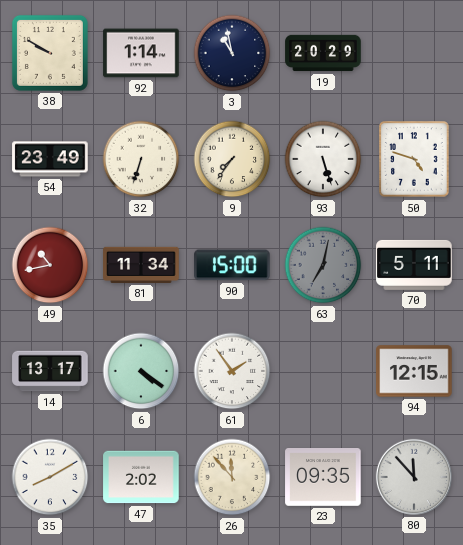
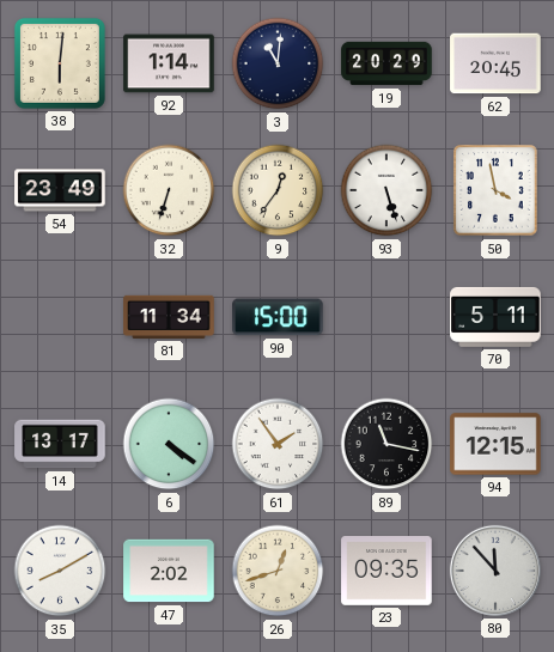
38: 9:50 -> 6:01 (60, 63)
3: 10:58 -> 11:01 (278, 63)
62: none -> 20:45 (495, 63)
9: 7:36 -> 12:36 (278, 190)
50: 4:48 -> 3:58 (495, 190)
49: 10:43 -> none (50, 265)
63: 7:02 -> none (323, 265)
89: none -> 11:17 (386, 444)
26: 11:53 -> 12:42 (278, 571)
